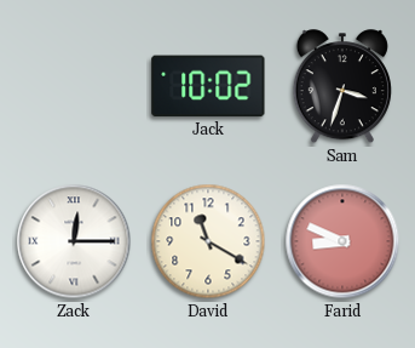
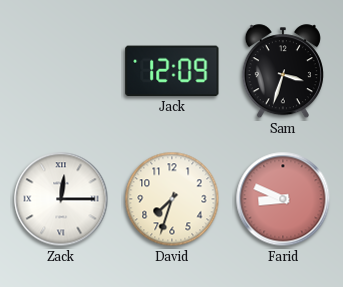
Jack: 10:02 -> 12:09 (172, 71)
David: 11:20 -> 7:33 (172, 199)
